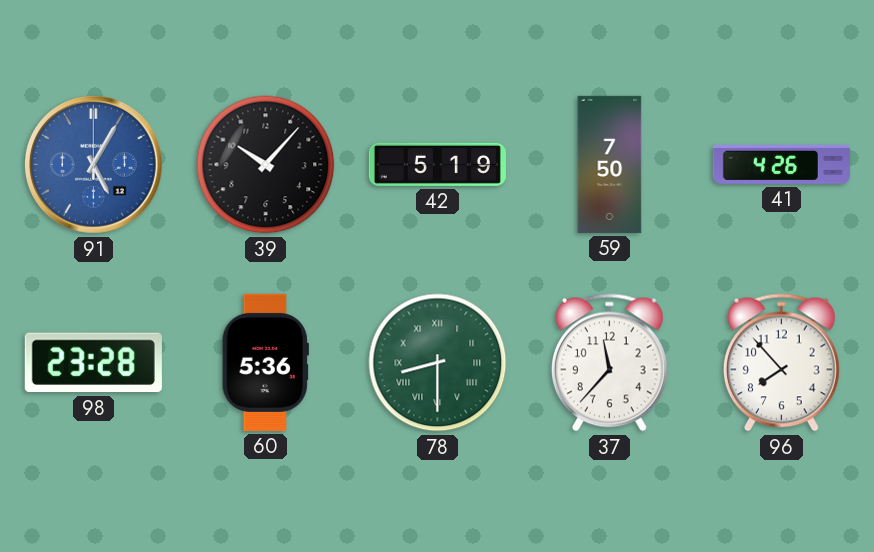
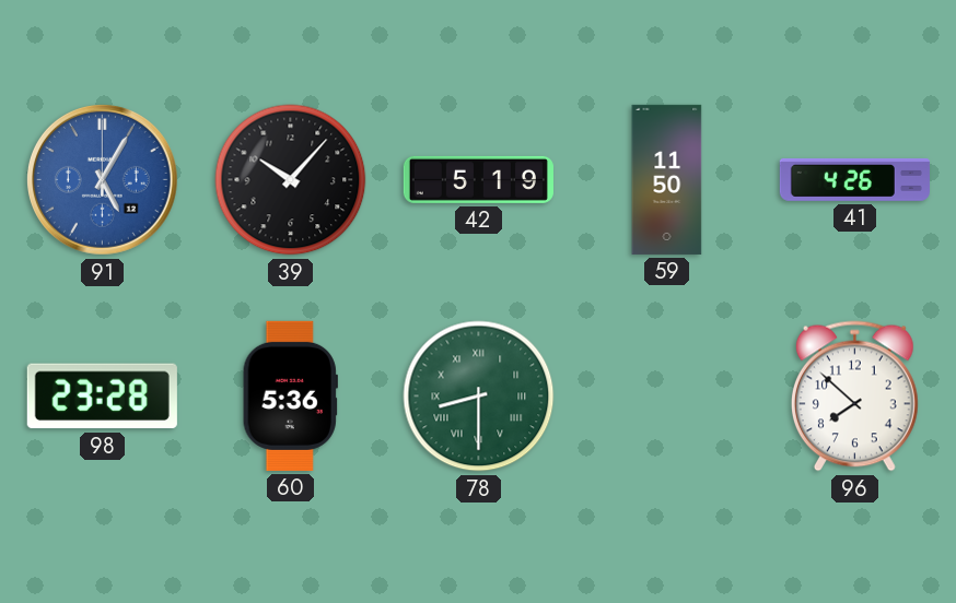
59: 7:50 -> 11:50 (667, 179)
37: 11:37 -> none (609, 363)
96: 7:53 -> 7:52 (854, 397)
